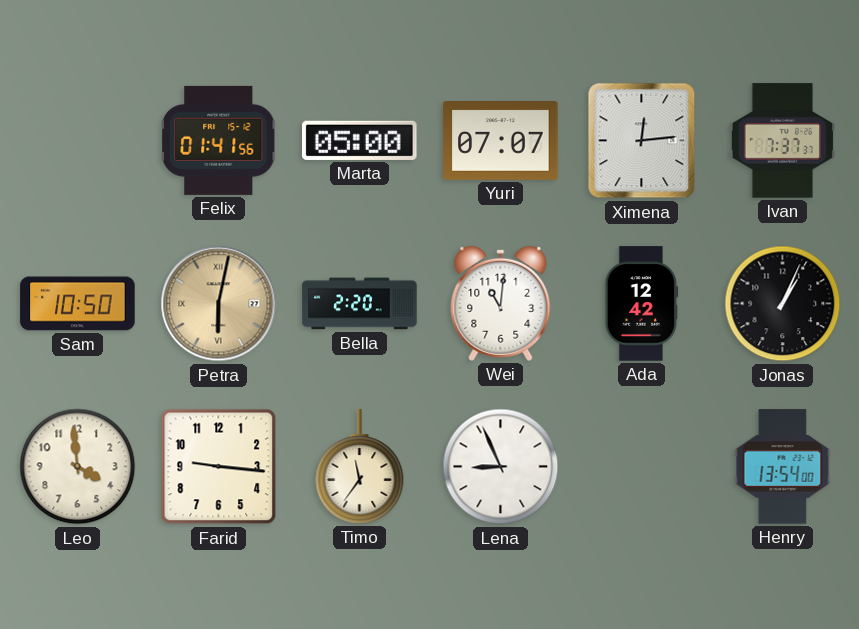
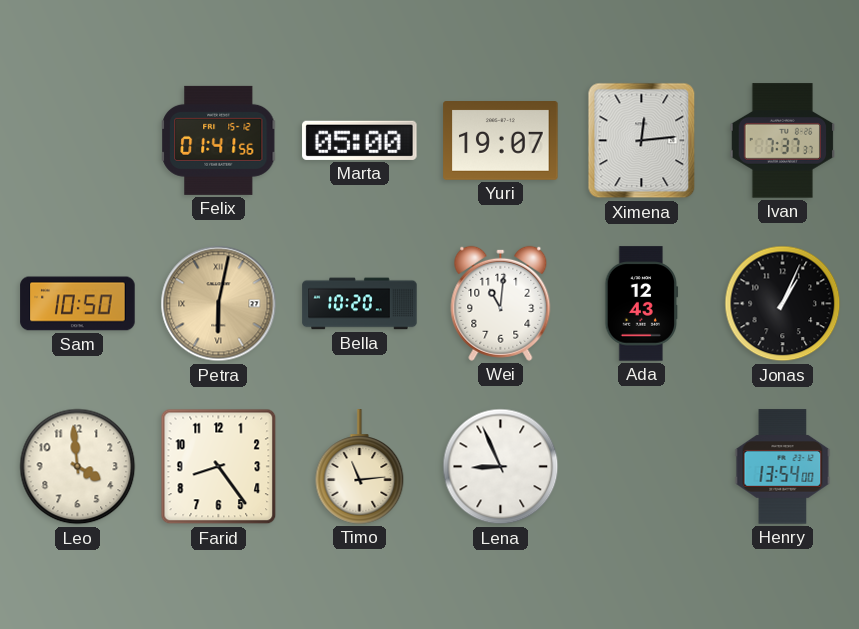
Yuri: 07:07 -> 19:07 (501, 141)
Bella: 2:20 -> 10:20 (360, 304)
Ada: 12:42 -> 12:43 (642, 304)
Farid: 9:16 -> 8:24 (219, 467)
Timo: 11:36 -> 11:14 (360, 467)
